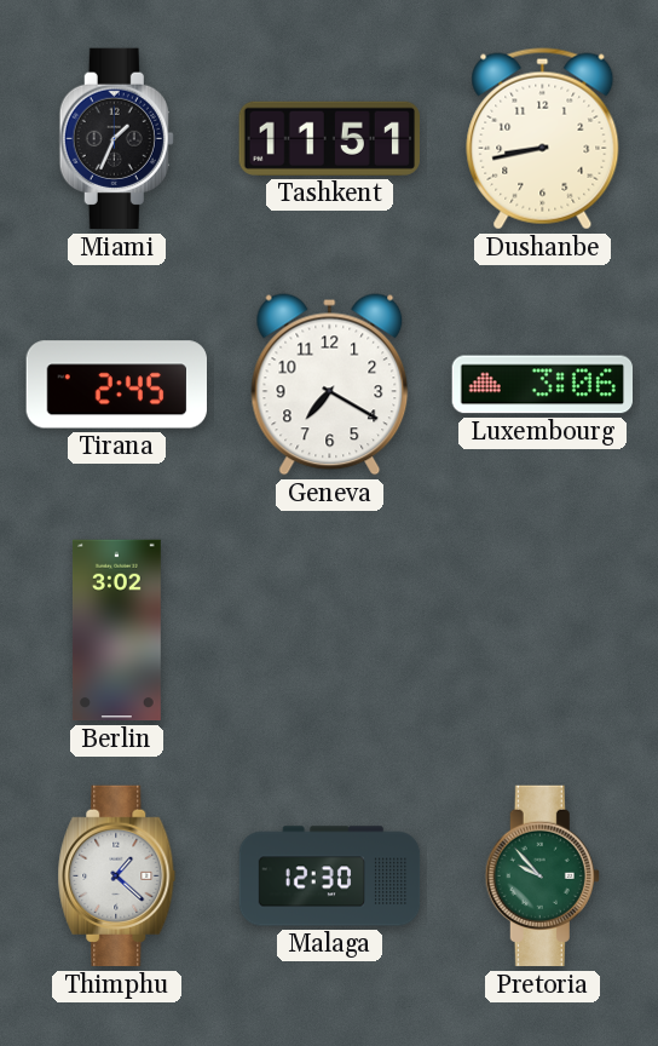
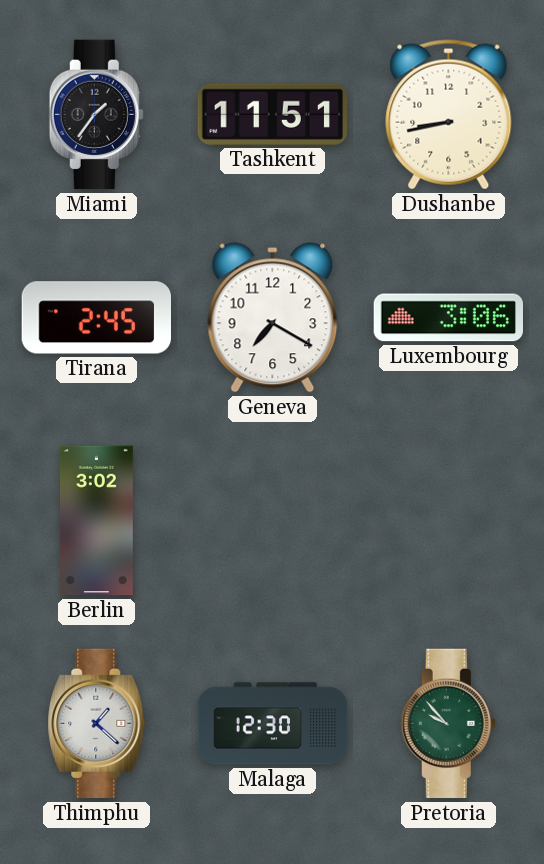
Miami: 1:34 -> 1:36 (96, 115)
